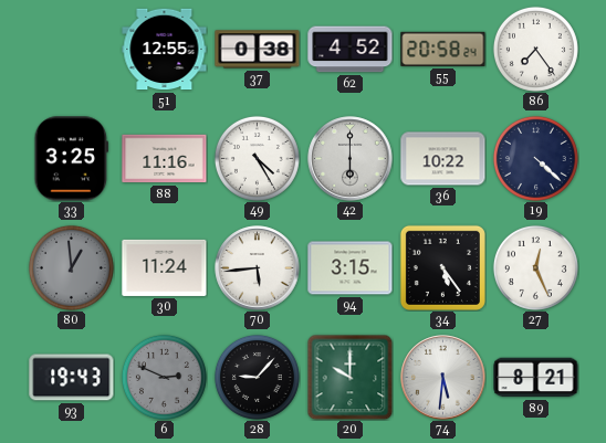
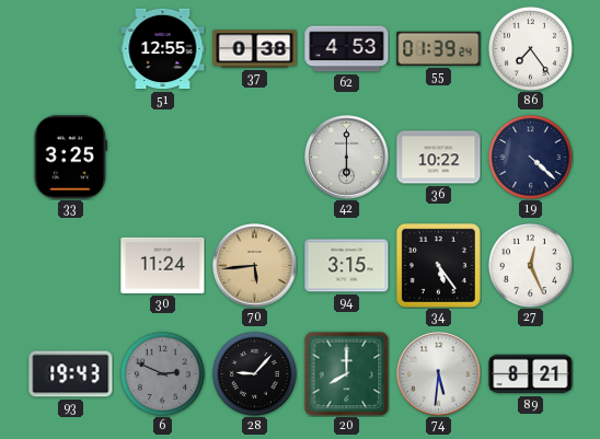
62: 4:52 -> 4:53 (347, 49)
55: 20:58 -> 01:39 (439, 48)
88: 11:16 -> none (165, 159)
49: 4:25 -> none (257, 158)
80: 12:59 -> none (71, 267)
70 dial: white -> champagne (255, 266)
20: 10:00 -> 8:00 (346, 373)
